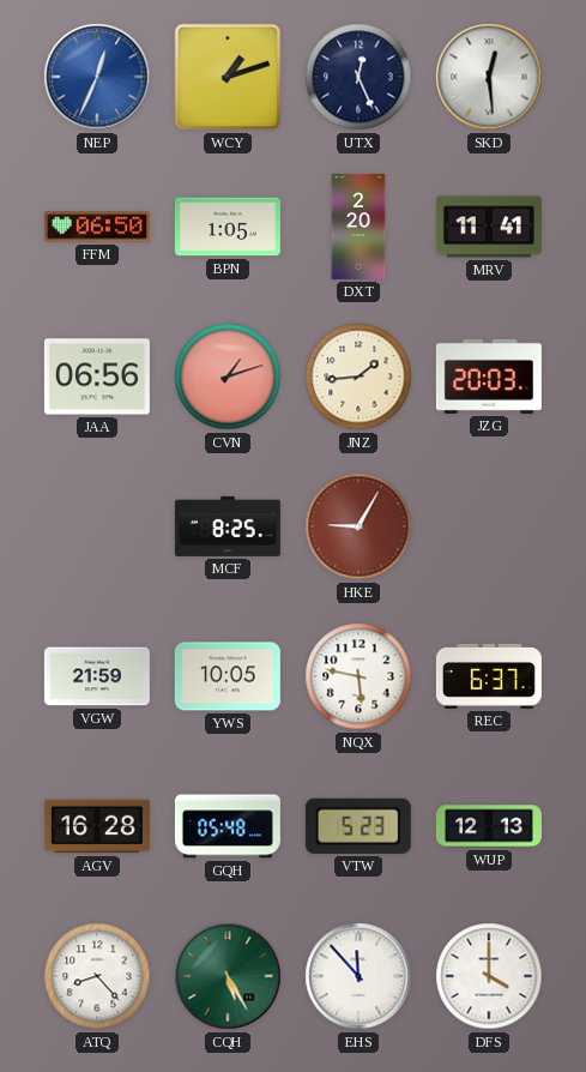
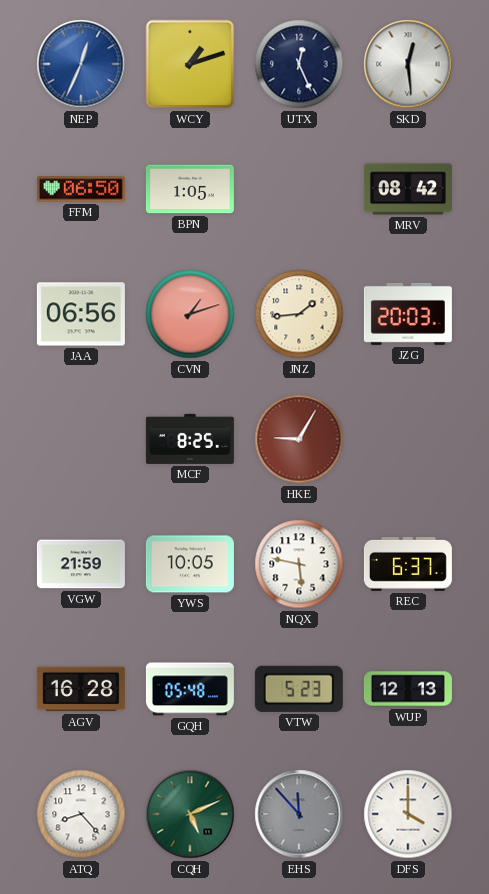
DXT: 2:20 -> none (358, 227)
MRV: 11:41 -> 08:42 (408, 189)
CQH: 5:25 -> 5:11 (190, 814)
EHS dial: white -> grey (299, 814)
